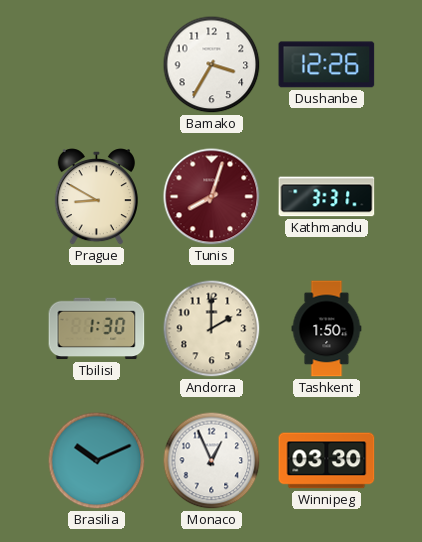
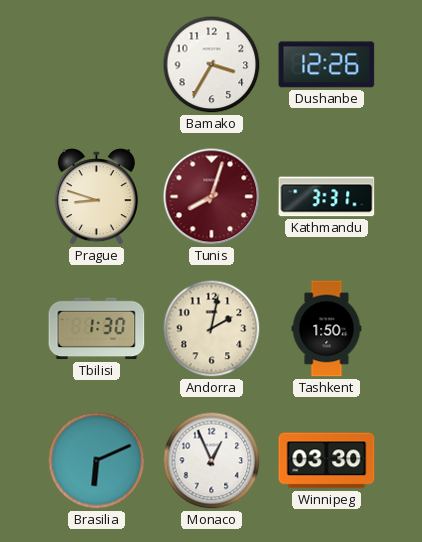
Prague: 8:50 -> 8:48 (96, 197)
Andorra: 2:00 -> 2:02 (212, 329)
Brasilia: 10:11 -> 6:11 (97, 461)
